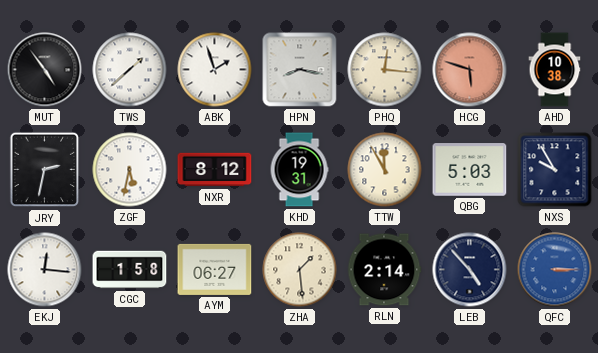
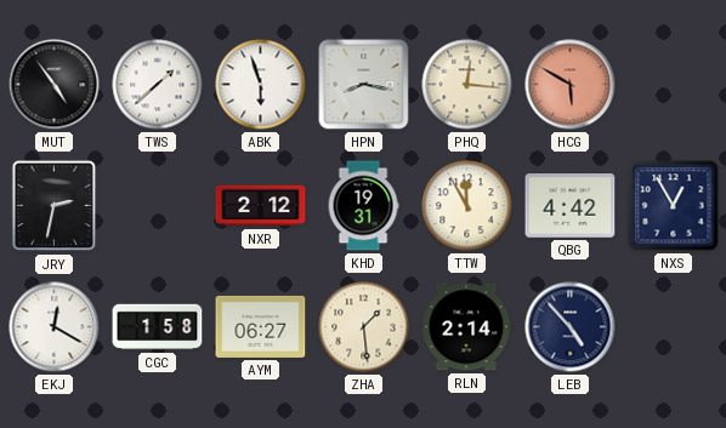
ABK: 1:57 -> 5:57 (261, 85)
HCG: 5:48 -> 5:50 (571, 85)
AHD: 10:38 -> none (555, 70)
ZGF: 5:32 -> none (130, 170)
NXR: 8:12 -> 2:12 (261, 206)
QBG: 5:03 -> 4:42 (571, 206)
NXS: 9:55 -> 12:55 (674, 206)
EKJ: 12:16 -> 12:20 (55, 327)
QFC: 3:15 -> none (555, 270)
